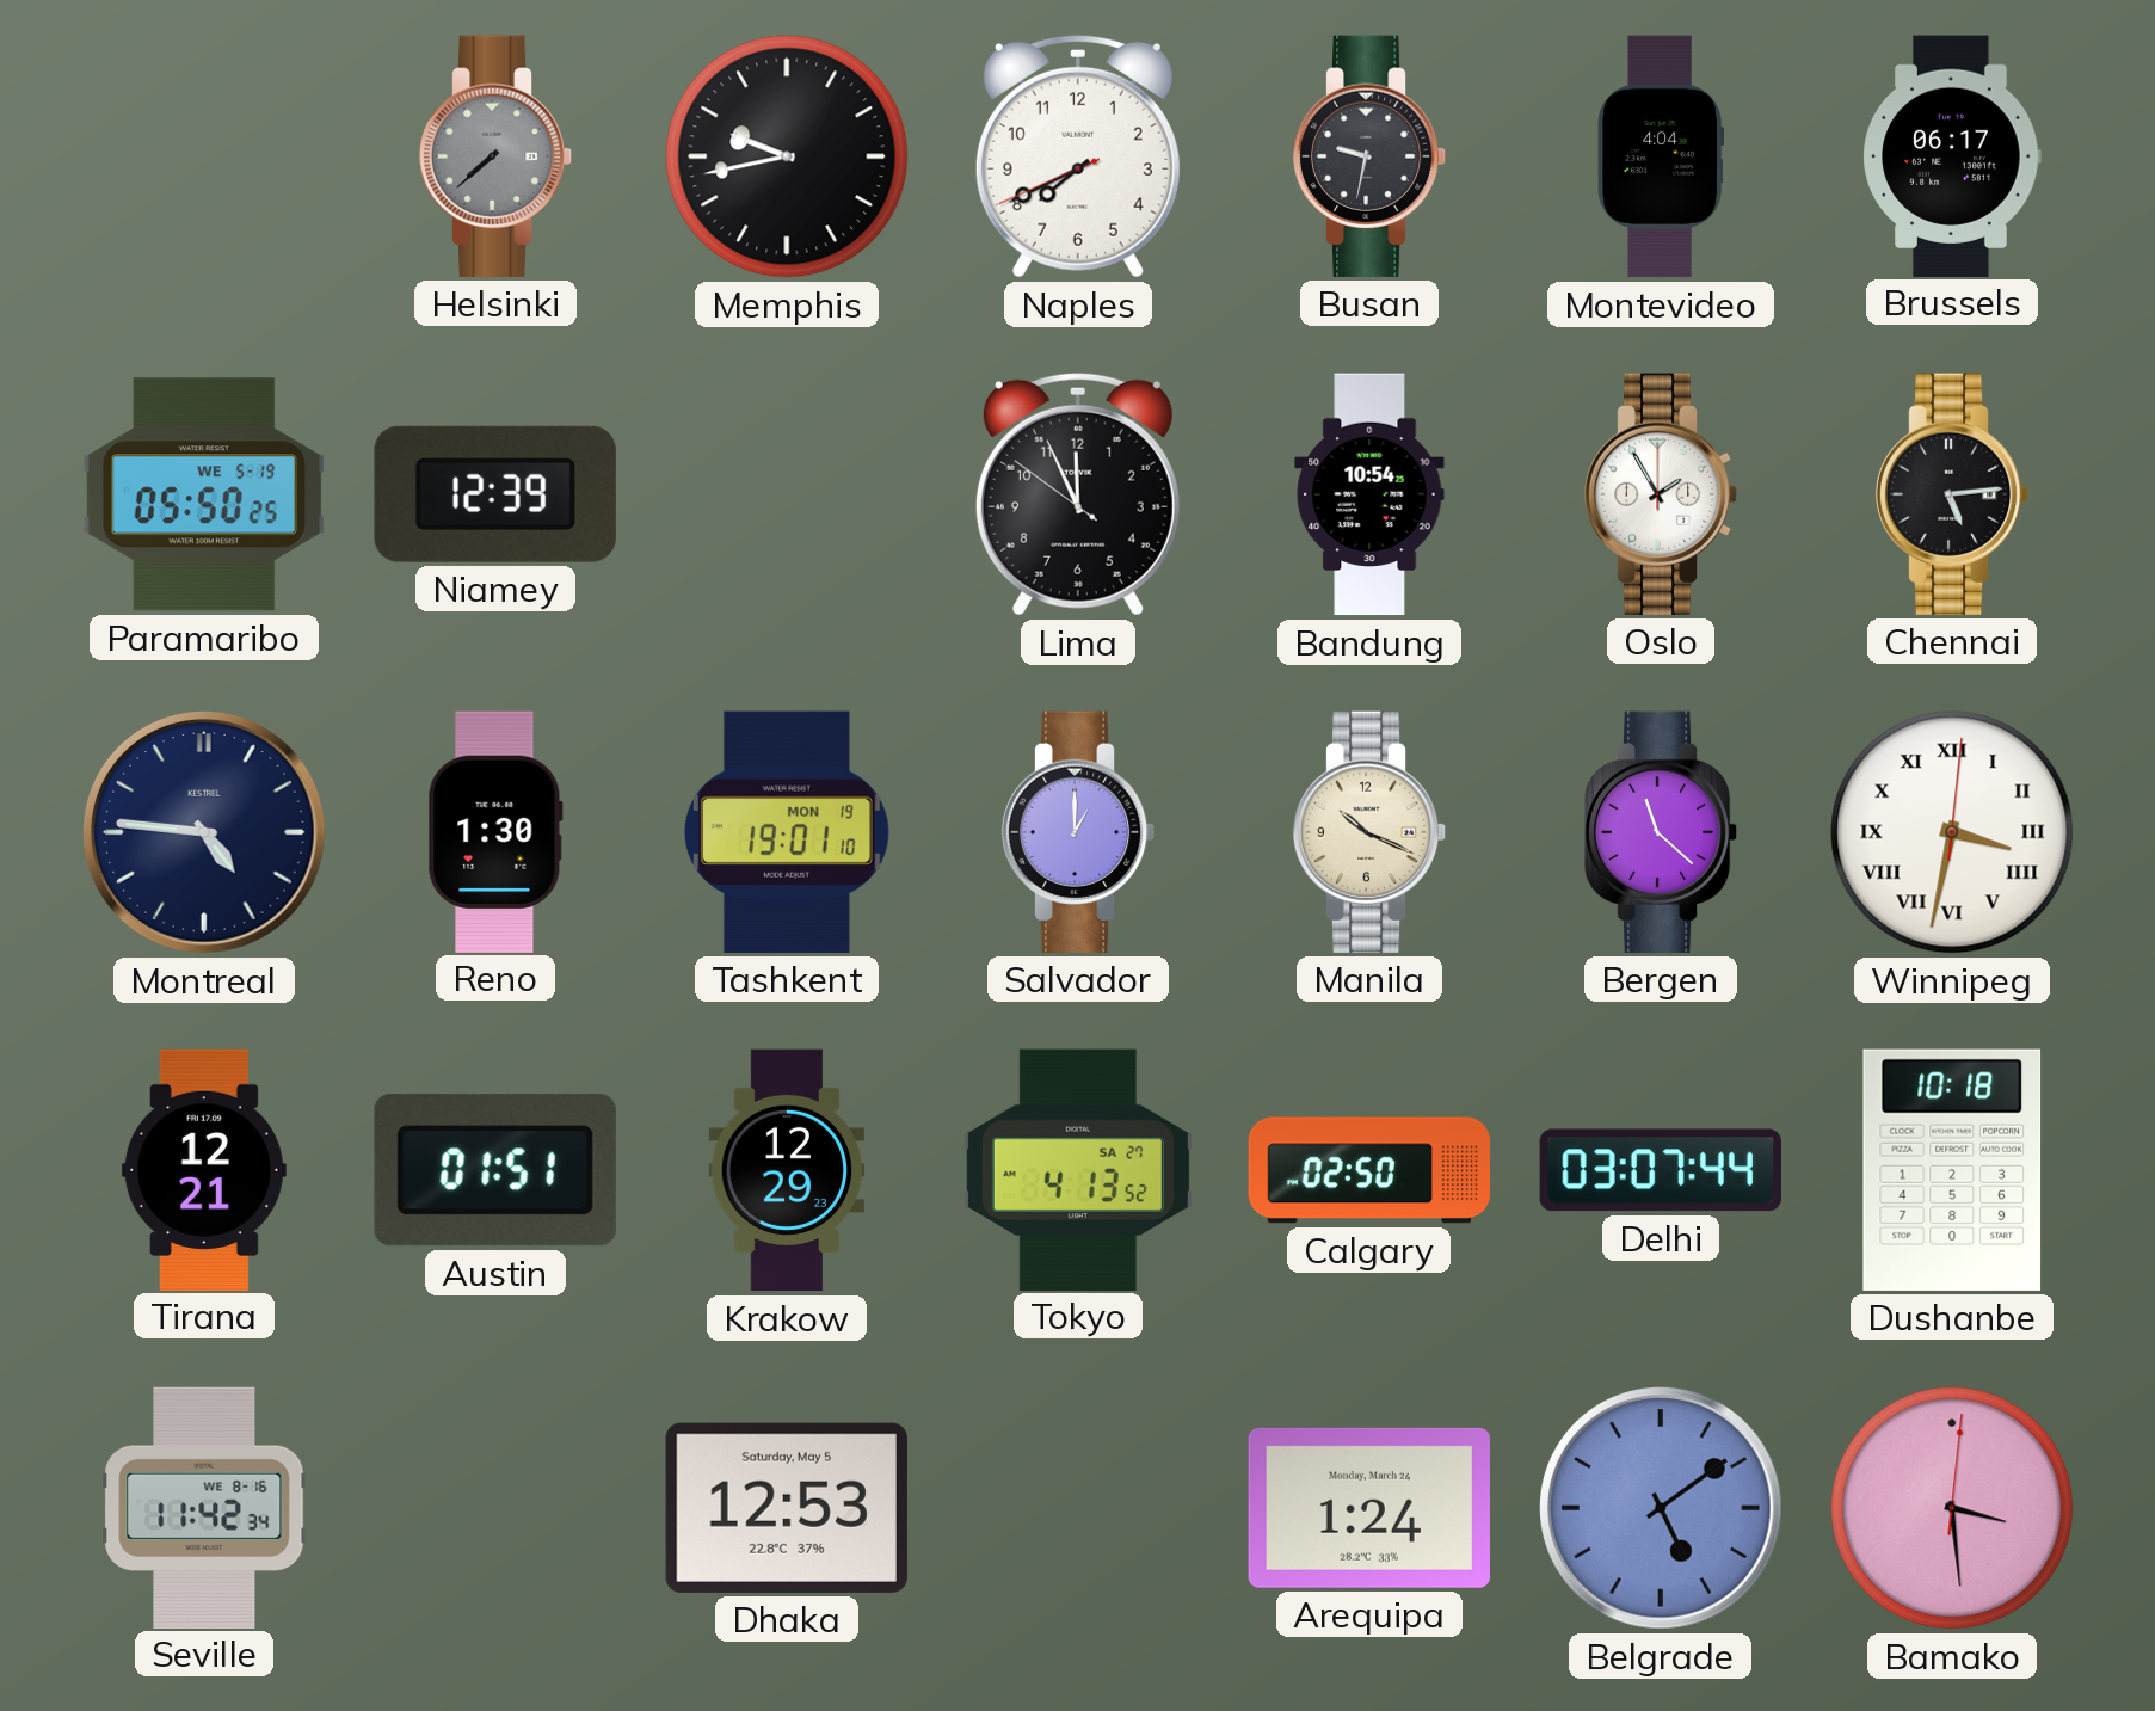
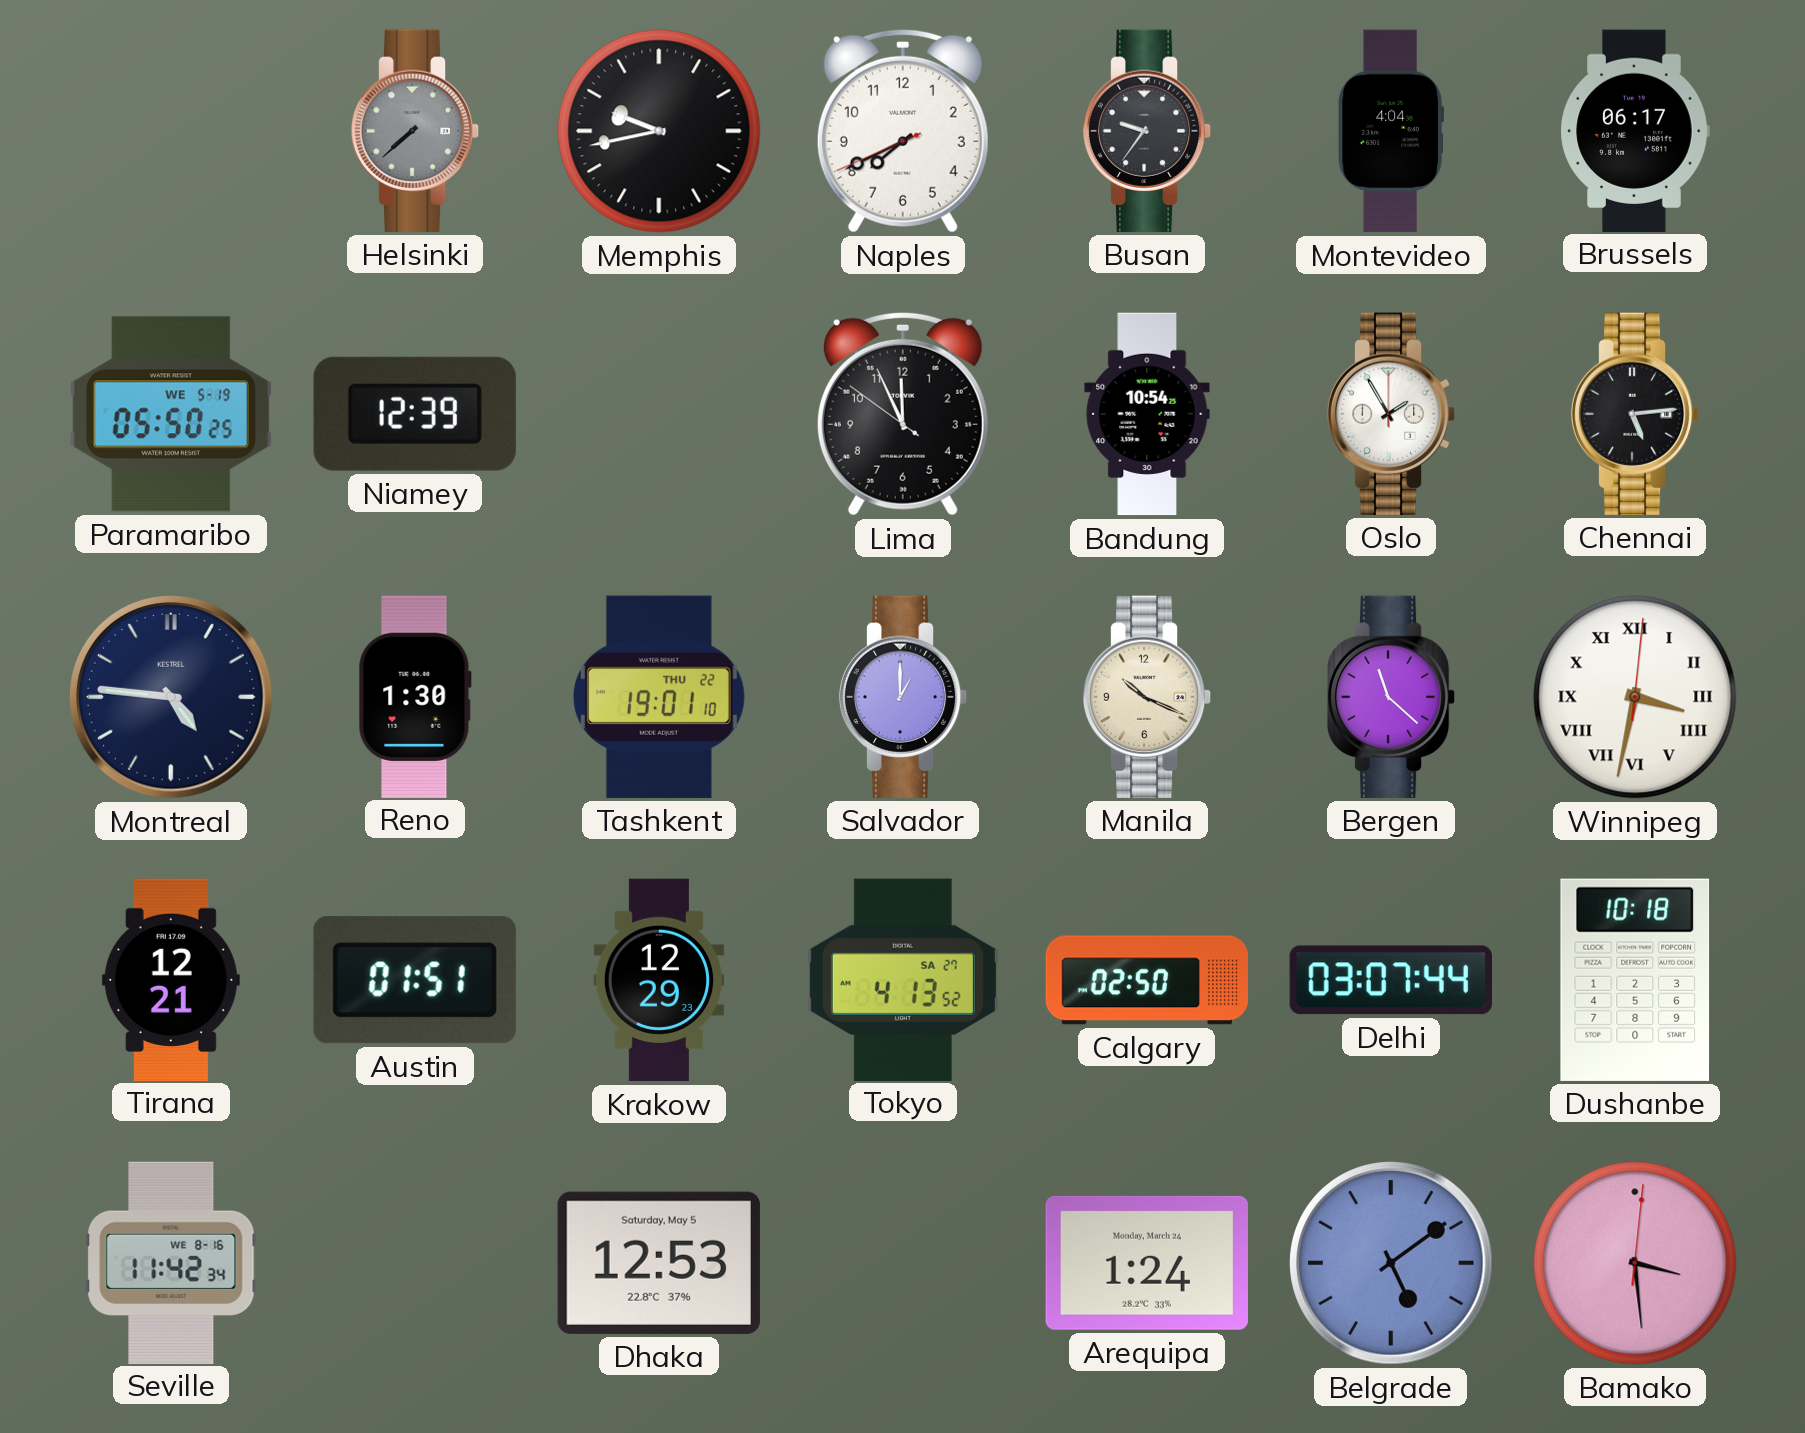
Busan: 9:32 -> 9:36 (1147, 131)
Tashkent date: MON 19 -> THU 22 (659, 697)
